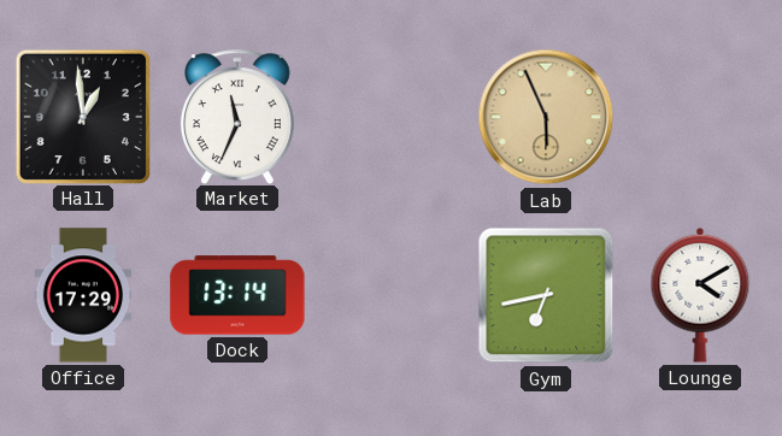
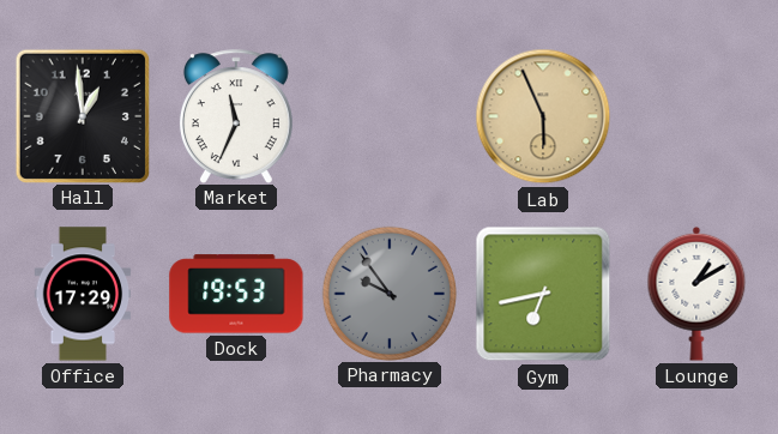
Dock: 13:14 -> 19:53 (236, 294)
Pharmacy: none -> 9:54 (388, 293)
Lounge: 4:10 -> 1:10 (696, 294)
